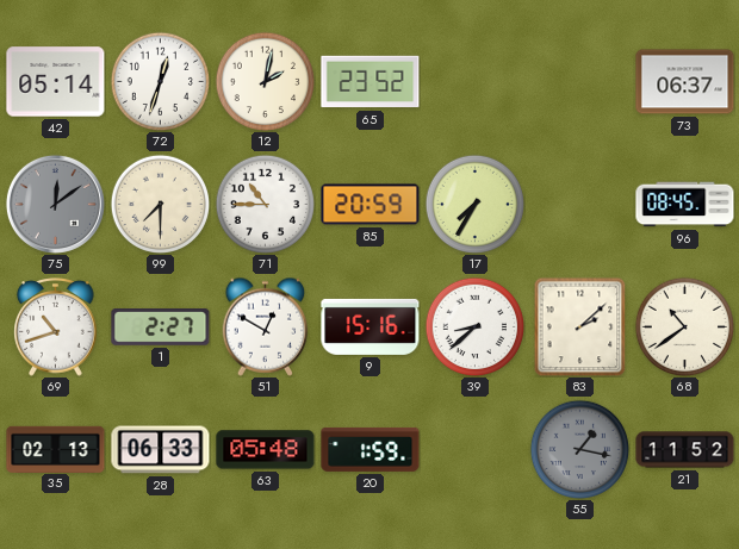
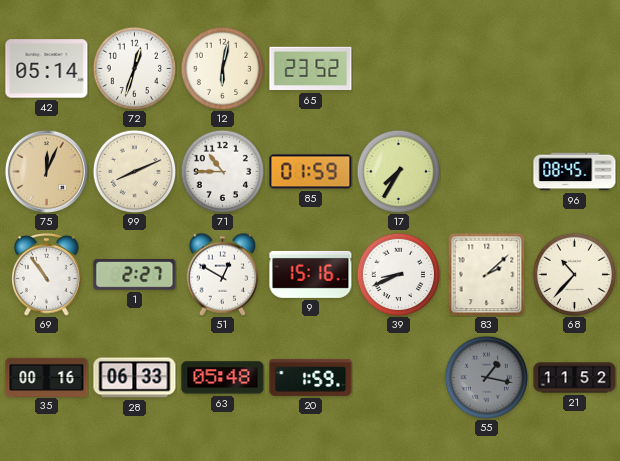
12: 2:02 -> 6:02 (222, 68)
73: 06:37 -> none (685, 82)
75: 12:09 -> 12:04 (46, 171)
75 dial: grey -> champagne (46, 171)
99: 7:30 -> 8:11 (134, 171)
85: 20:59 -> 01:59 (311, 172)
69: 10:42 -> 10:54 (47, 275)
39: 8:38 -> 8:41 (398, 274)
68: 10:39 -> 10:37 (574, 274)
35: 02:13 -> 00:16 (47, 377)
